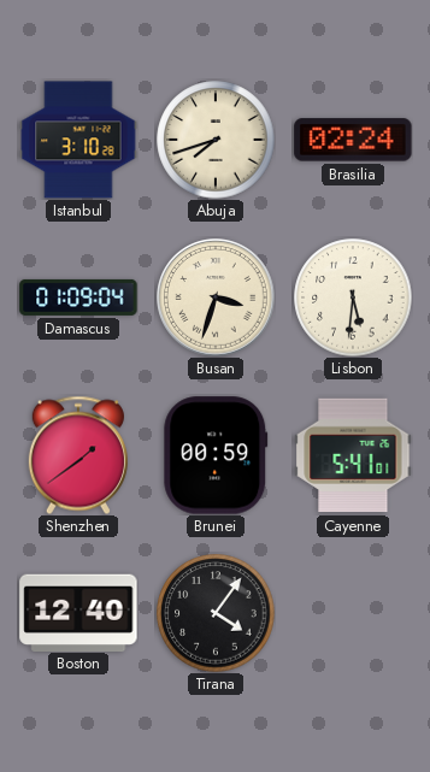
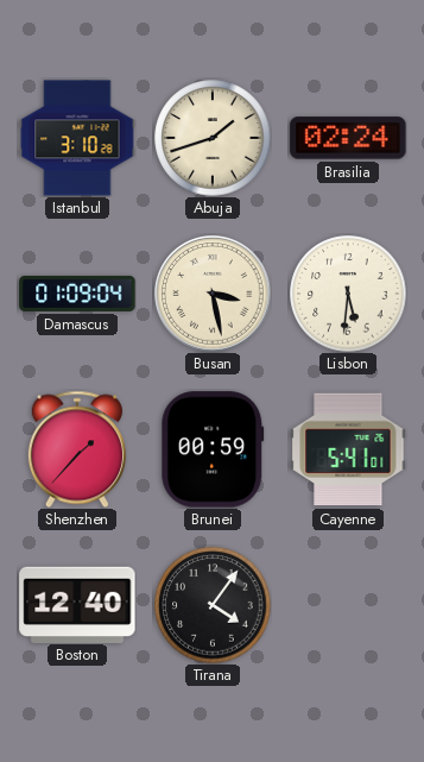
Abuja: 7:42 -> 1:42 (213, 138)
Busan: 3:33 -> 3:28 (214, 295)
Shenzhen: 1:39 -> 1:37 (77, 449)
